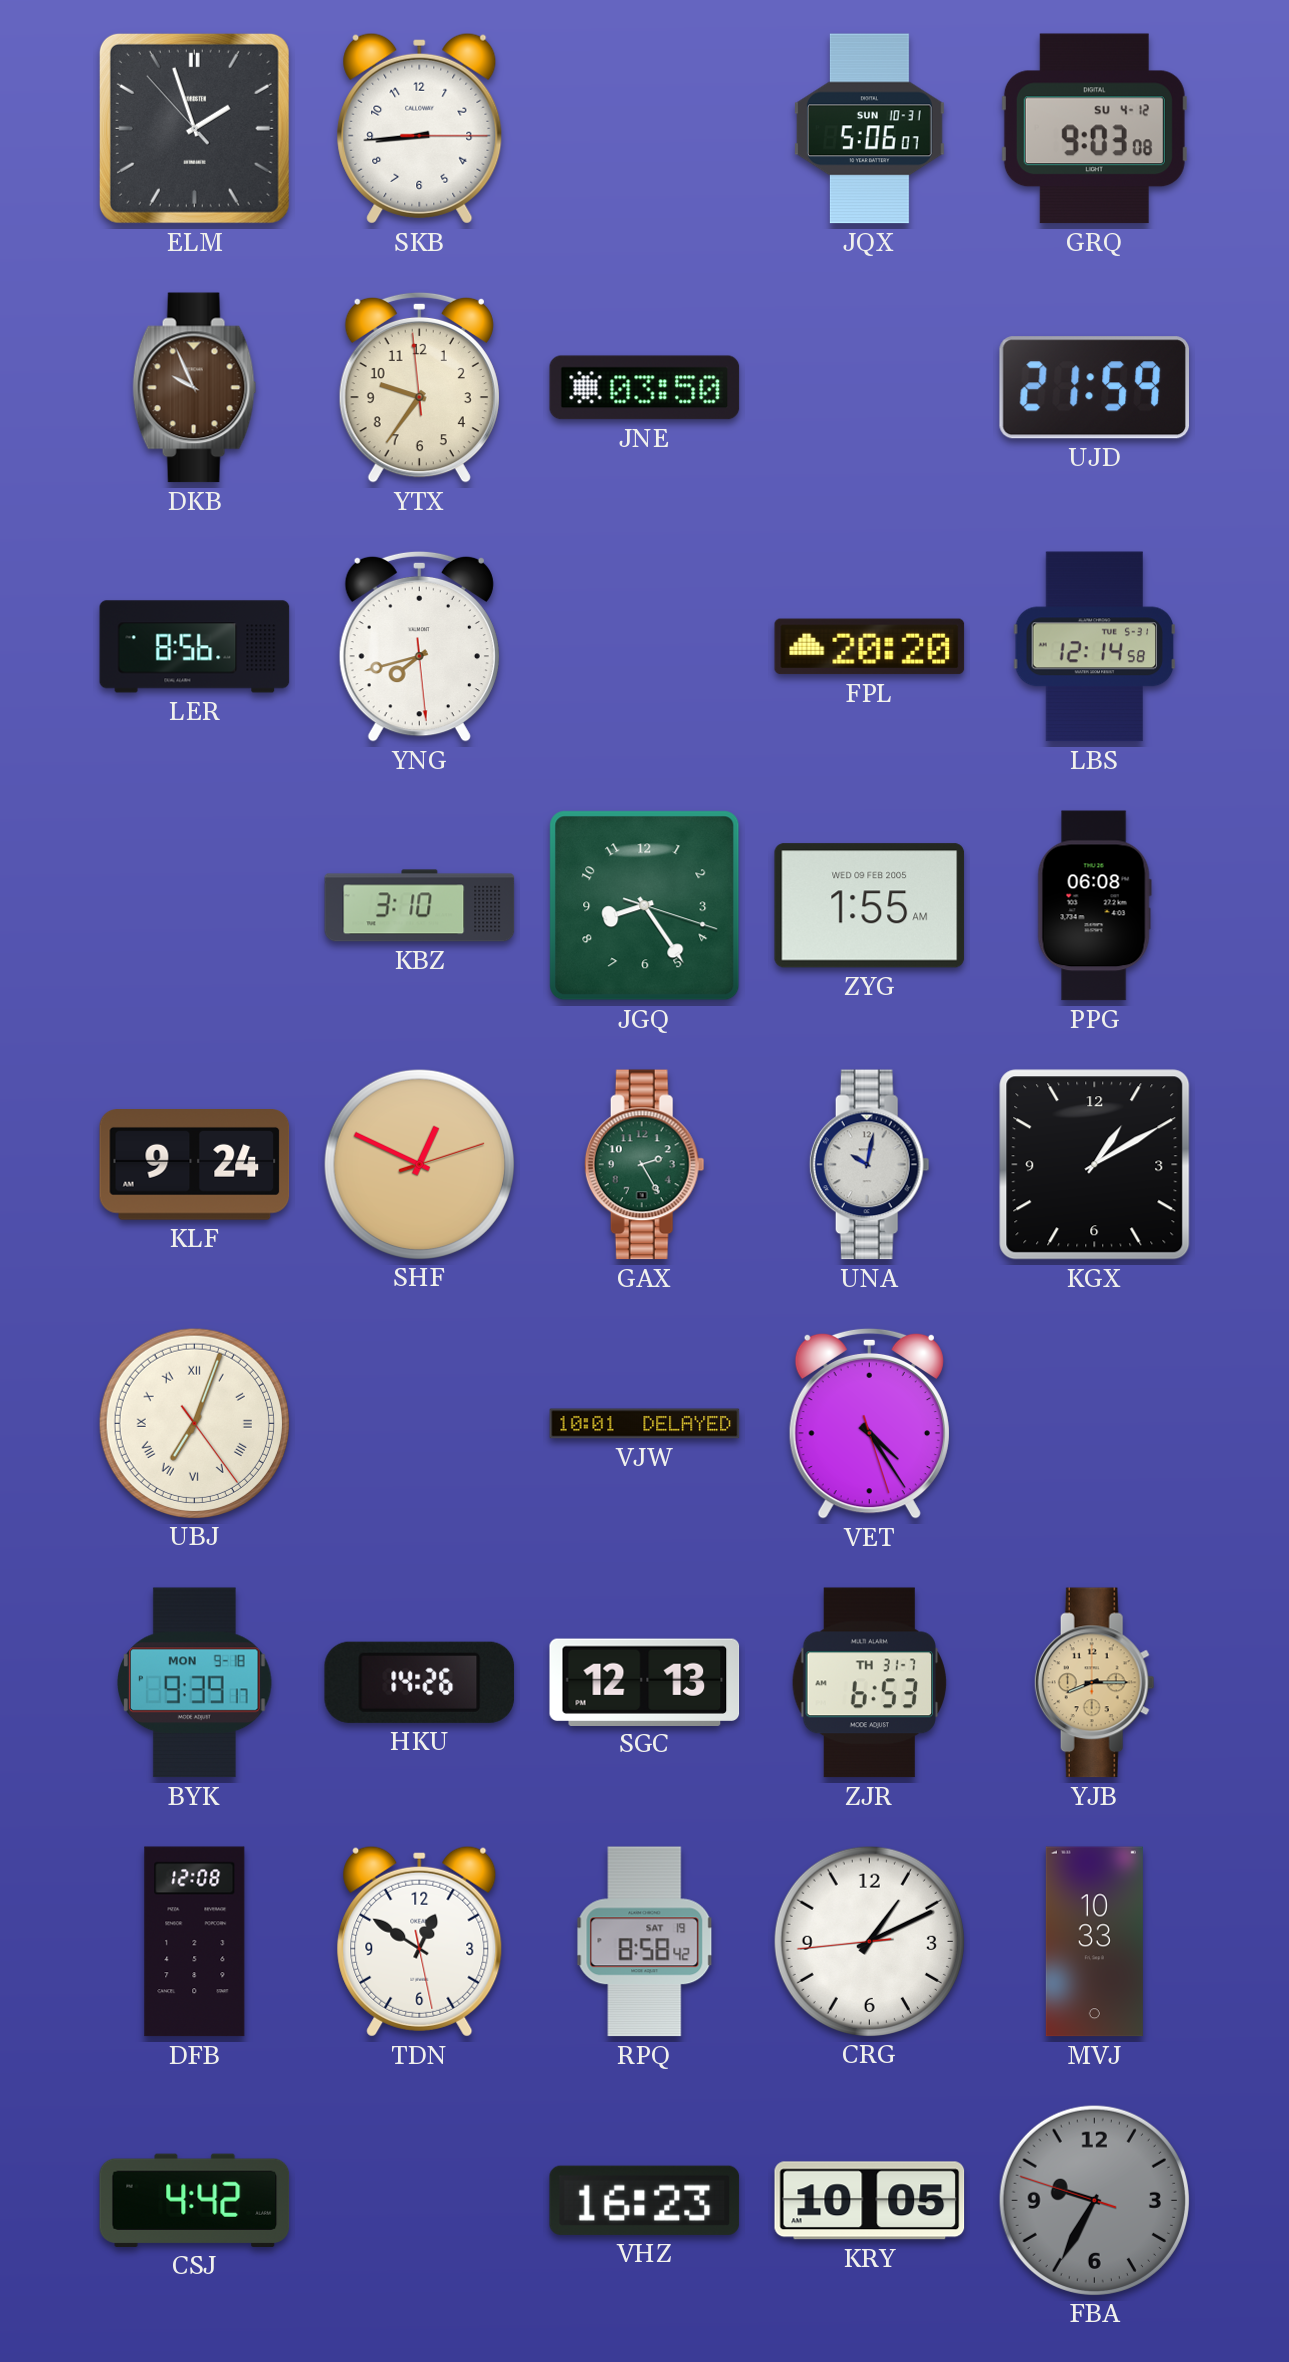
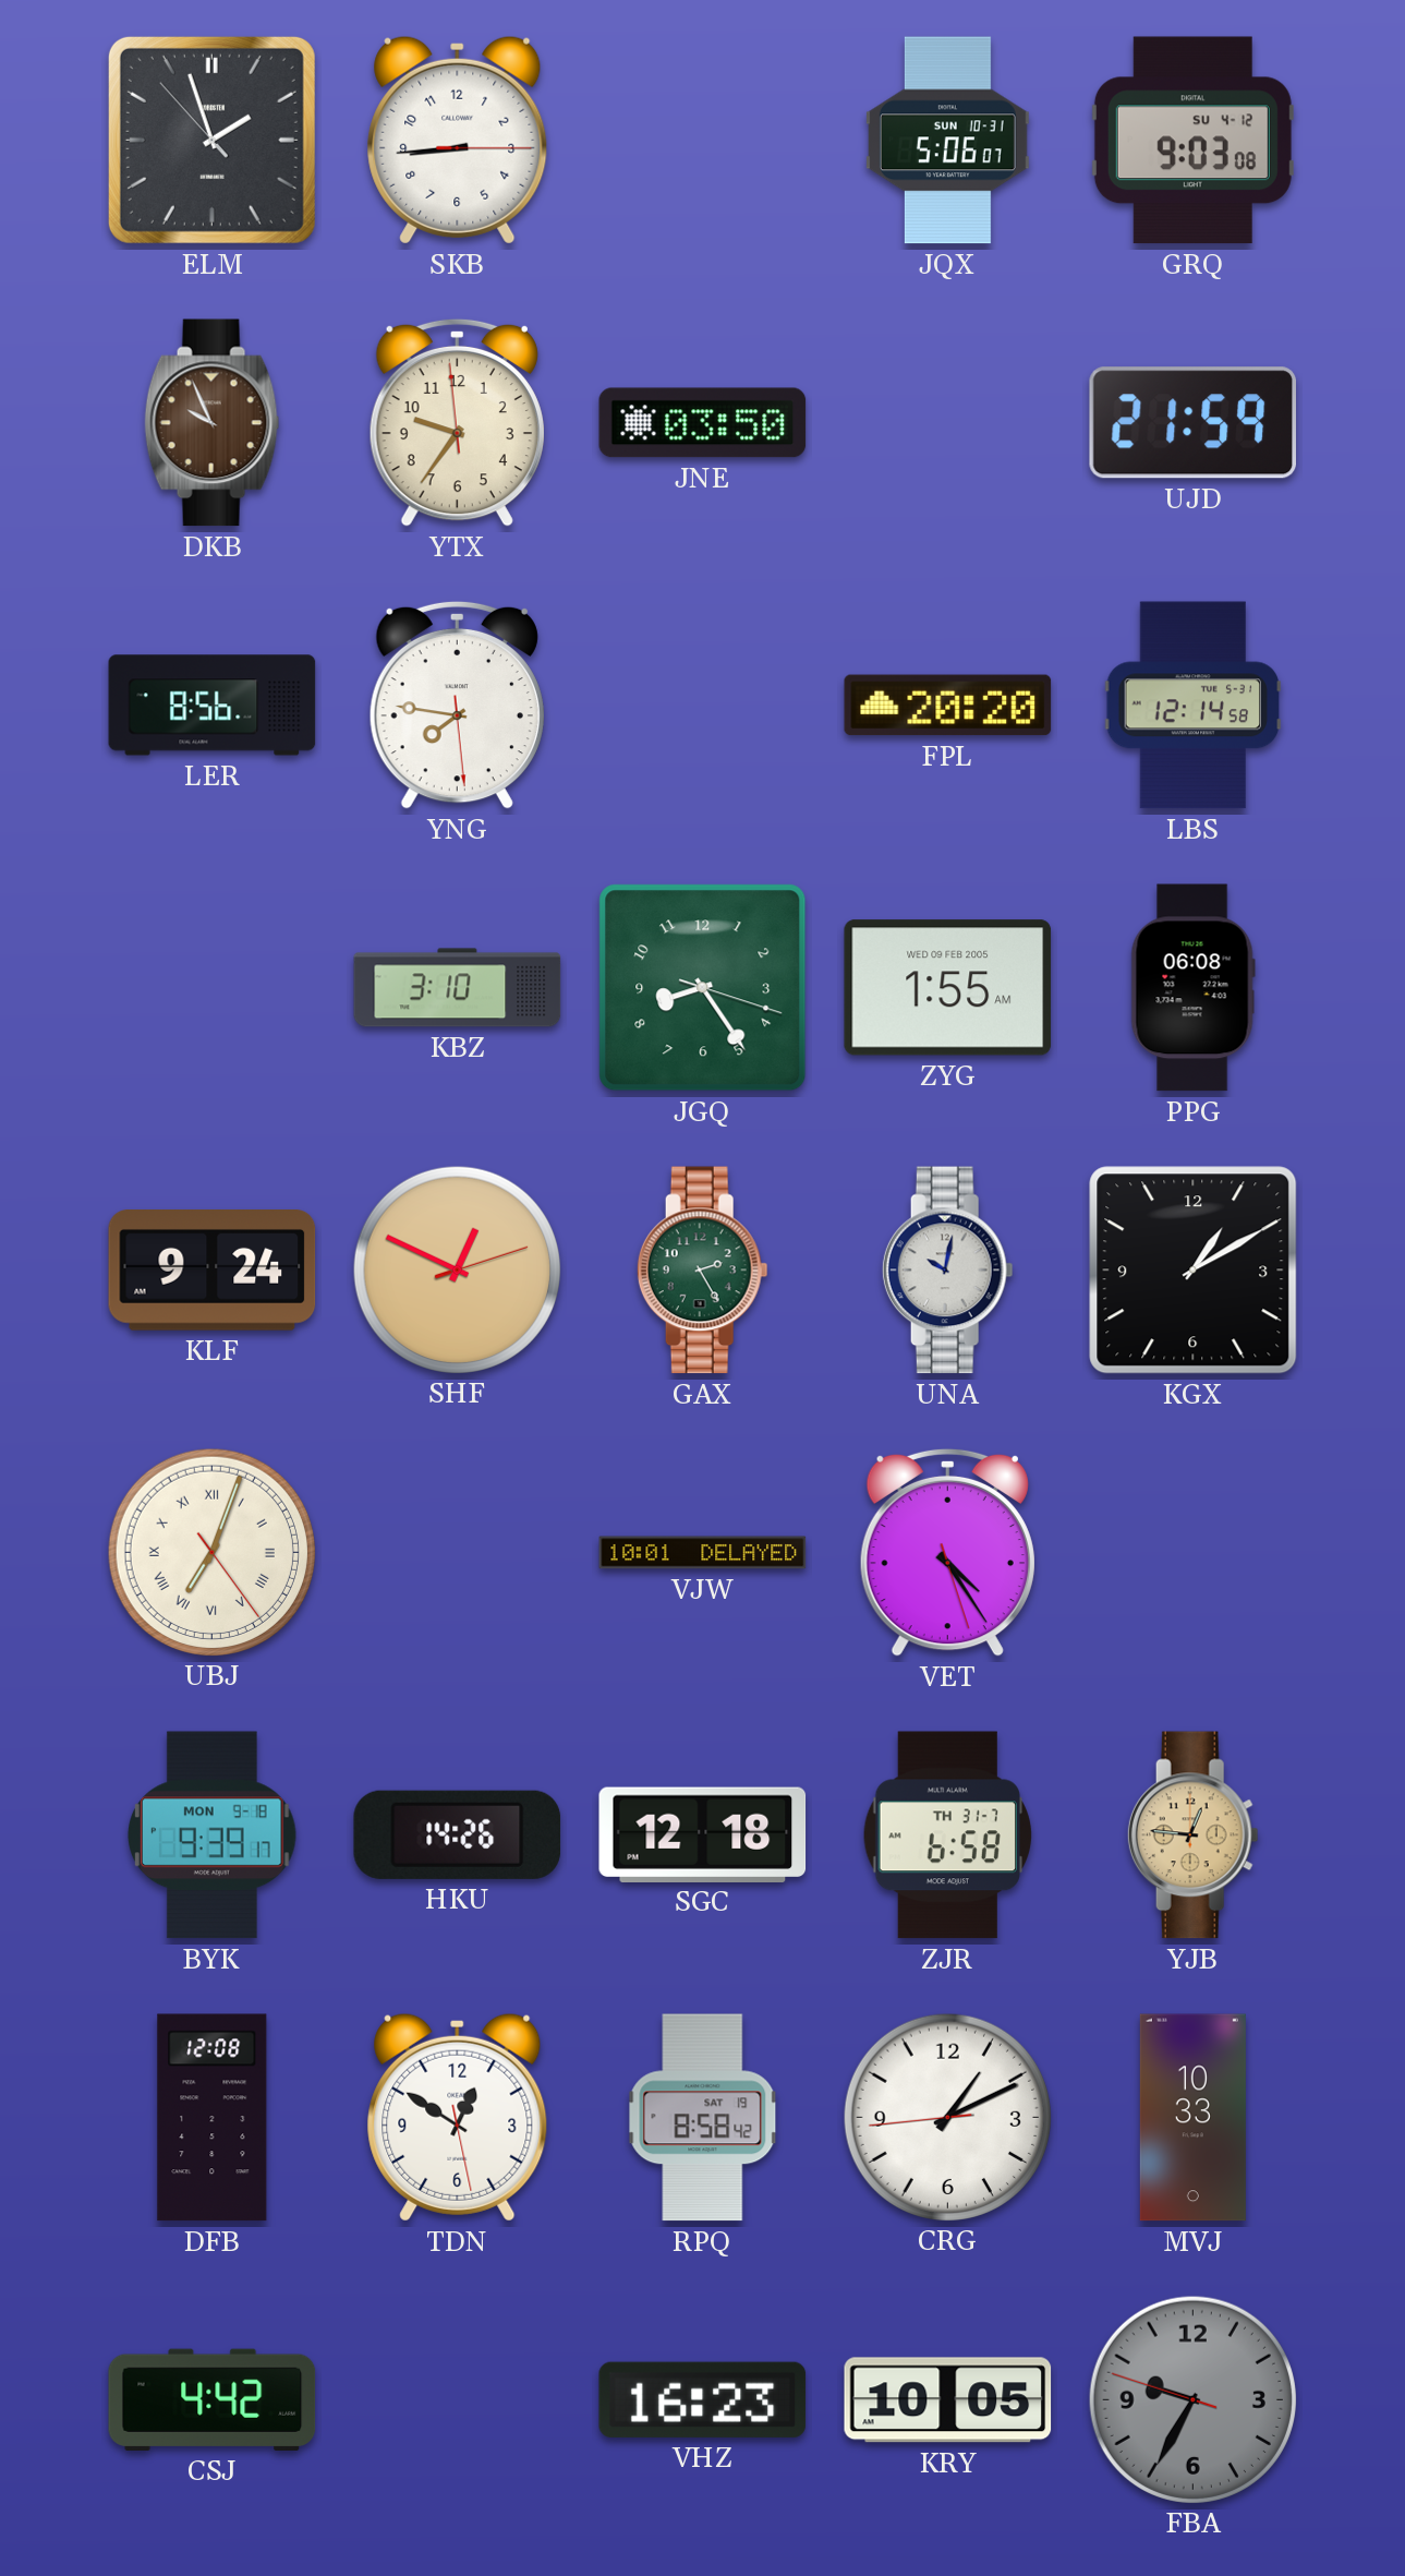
YNG: 7:42 -> 7:46 (457, 705)
SGC: 12:13 -> 12:18 (703, 1834)
ZJR: 6:53 -> 6:58 (948, 1835)
YJB: 8:15 -> 12:46 (1192, 1835)
